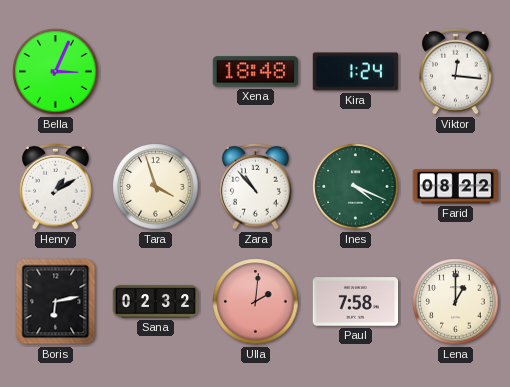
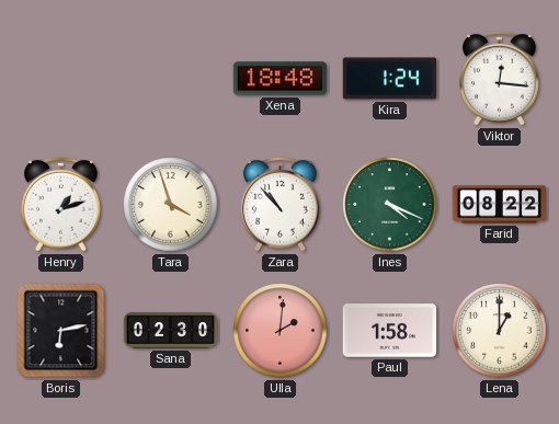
Bella: 3:04 -> none (56, 72)
Henry: 1:10 -> 1:12 (61, 204)
Sana: 02:32 -> 02:30 (171, 331)
Paul: 7:58 -> 1:58 (390, 331)
